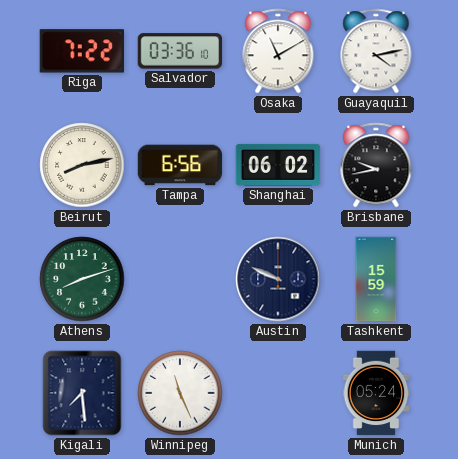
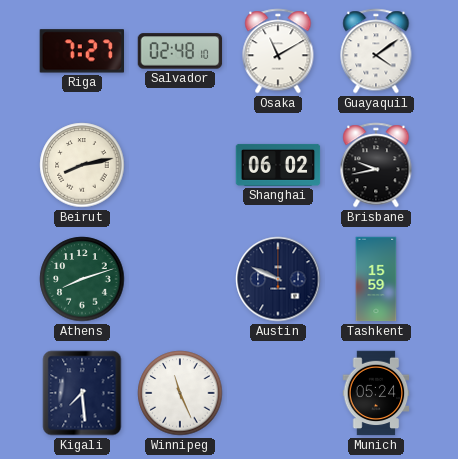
Riga: 7:22 -> 7:27 (81, 51)
Salvador: 03:36 -> 02:48 (180, 51)
Guayaquil: 4:13 -> 4:09 (376, 51)
Tampa: 6:56 -> none (180, 165)
